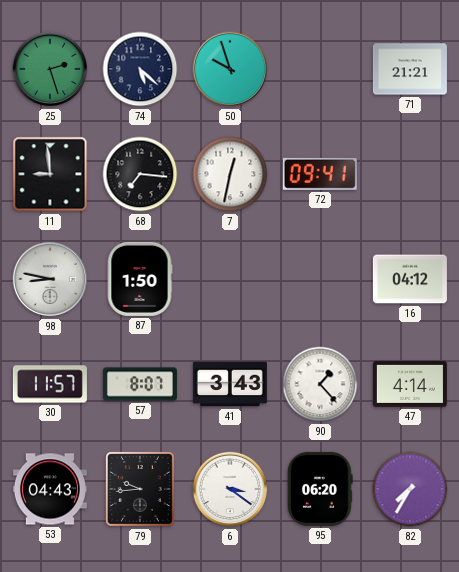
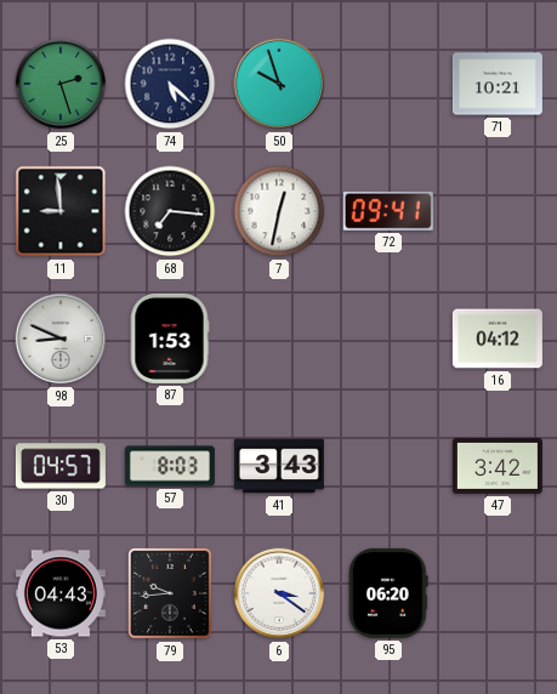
71: 21:21 -> 10:21 (498, 84)
98: 8:47 -> 8:49 (61, 339)
87: 1:50 -> 1:53 (170, 339)
30: 11:57 -> 04:57 (61, 466)
57: 8:07 -> 8:03 (170, 466)
90: 1:23 -> none (320, 384)
47: 4:14 -> 3:42 (498, 466)
82: 7:35 -> none (410, 489)
